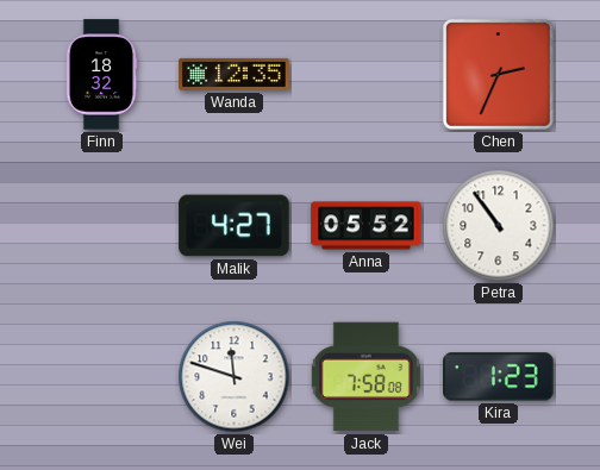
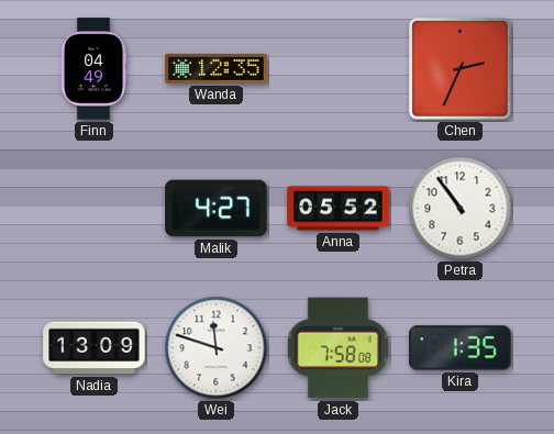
Finn: 18:32 -> 04:49 (93, 69)
Nadia: none -> 13:09 (95, 348)
Kira: 1:23 -> 1:35 (461, 348)
